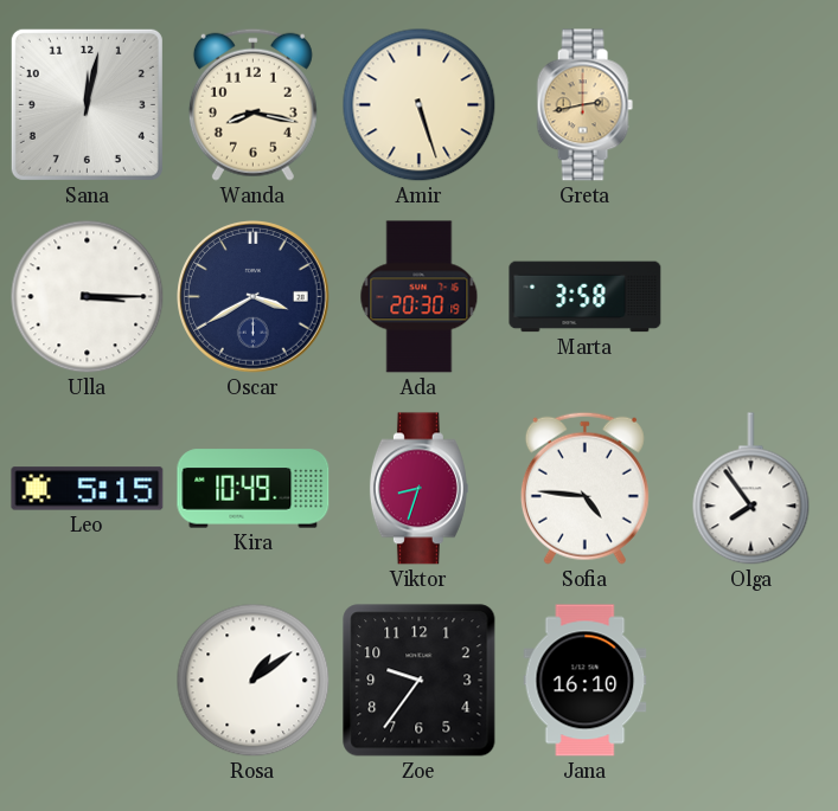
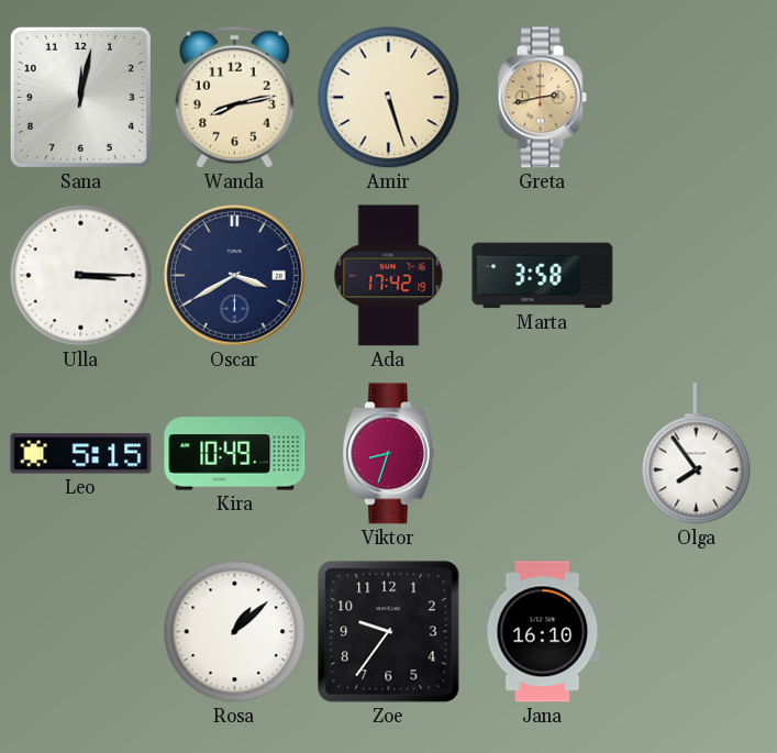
Wanda: 8:17 -> 8:13 (234, 97)
Ada: 20:30 -> 17:42 (389, 276)
Sofia: 4:46 -> none (584, 488)
Rosa: 1:09 -> 1:08 (235, 632)
